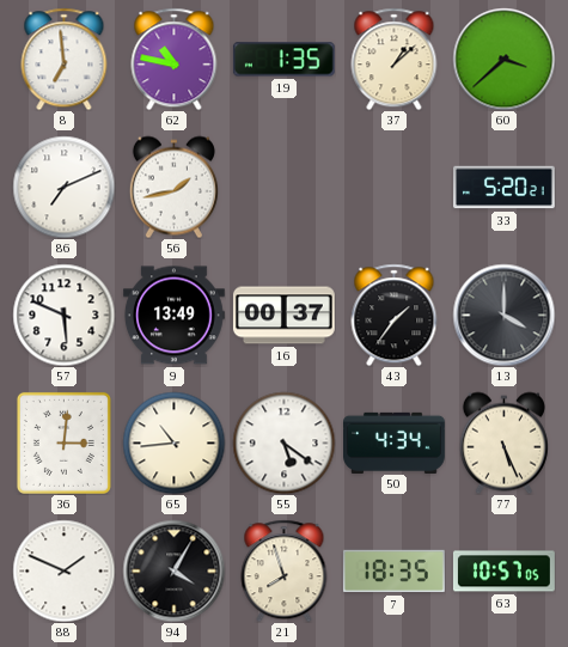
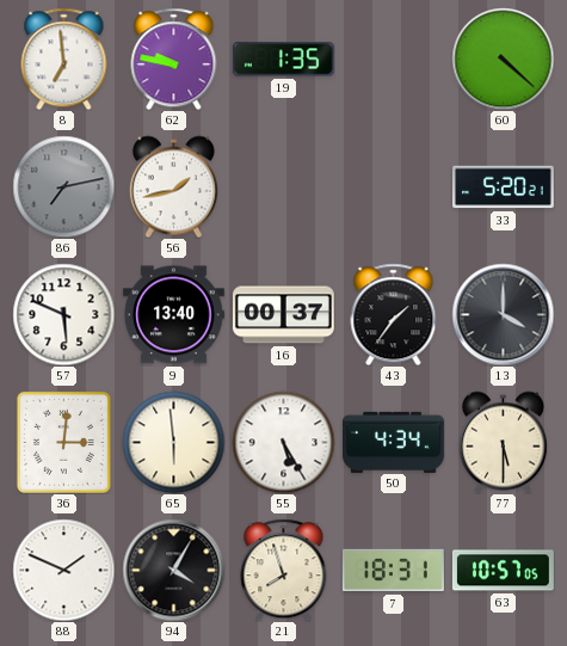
62: 10:47 -> 9:47 (174, 59)
37: 1:08 -> none (395, 59)
60: 3:38 -> 4:22 (503, 59)
86: 7:11 -> 7:13 (63, 186)
86 dial: white -> grey (63, 186)
9: 13:49 -> 13:40 (173, 315)
65: 10:44 -> 5:59 (173, 442)
55: 5:21 -> 5:25 (283, 442)
77: 5:26 -> 5:30 (503, 442)
7: 18:35 -> 18:31 (393, 571)
